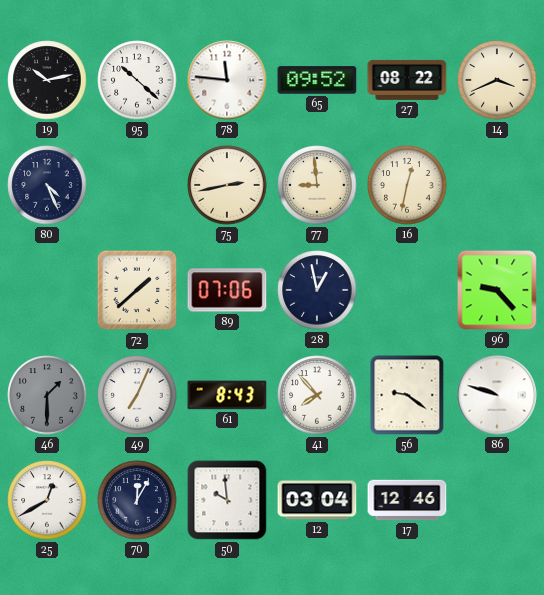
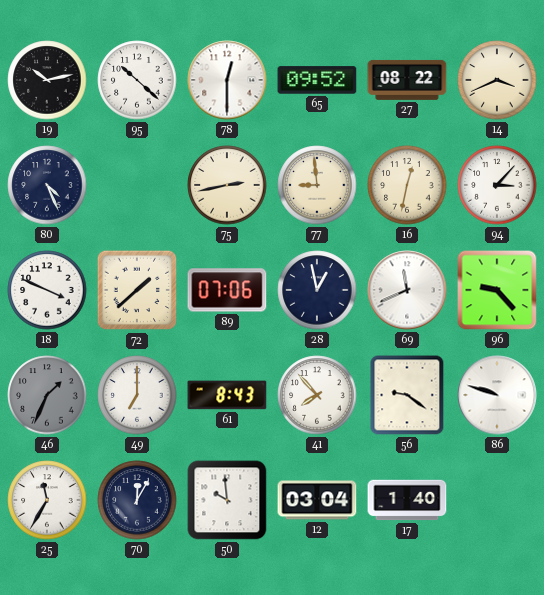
78: 11:46 -> 12:30 (227, 80)
94: none -> 3:07 (497, 185)
18: none -> 3:49 (47, 290)
69: none -> 11:41 (407, 290)
46: 1:30 -> 1:34 (47, 395)
49: 7:04 -> 7:00 (137, 395)
25: 12:40 -> 11:35 (47, 500)
17: 12:46 -> 1:40 (407, 500)
